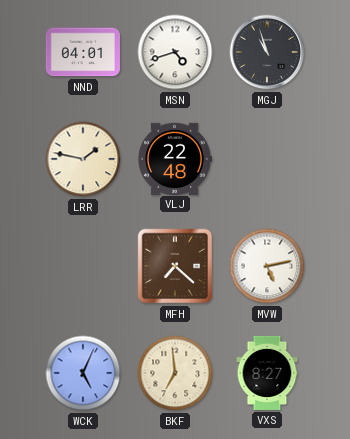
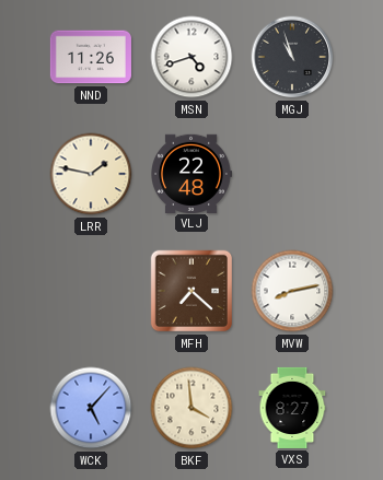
NND: 04:01 -> 11:26 (91, 57)
MVW: 5:13 -> 8:13 (292, 291)
WCK: 5:04 -> 5:07 (91, 408)
BKF: 6:59 -> 3:59 (191, 408)
